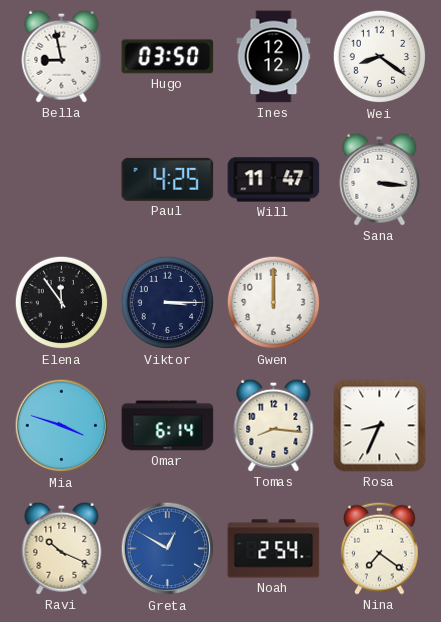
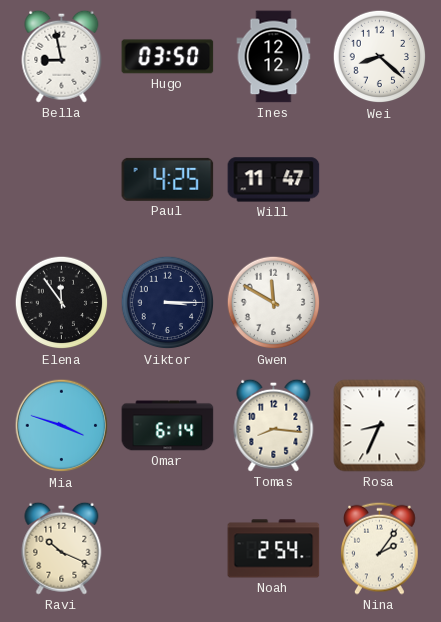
Wei: 8:21 -> 8:22 (380, 57)
Sana: 3:16 -> none (380, 179)
Gwen: 12:00 -> 11:50 (274, 303)
Greta: 12:50 -> none (168, 549)
Nina: 7:21 -> 2:06 (380, 548)
